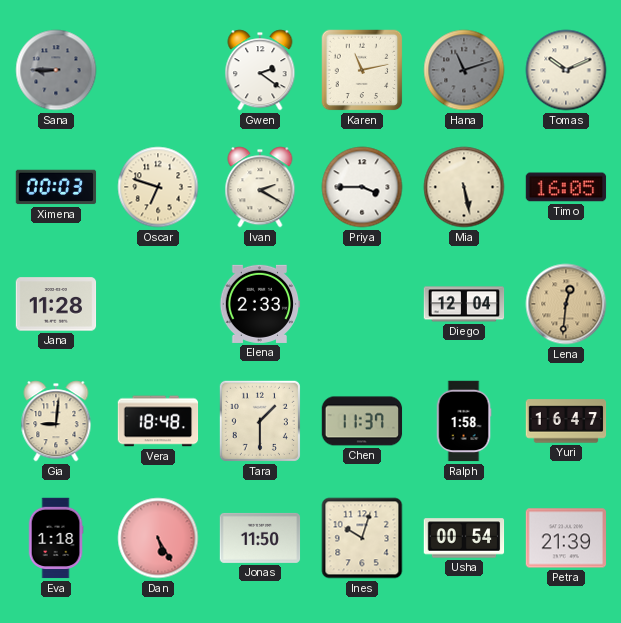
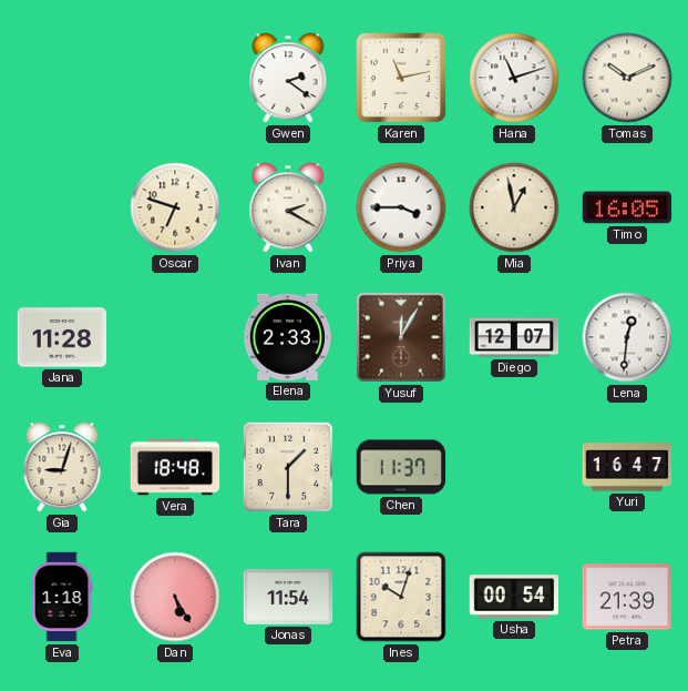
Sana: 8:45 -> none (56, 70)
Hana dial: grey -> white (514, 78)
Ximena: 00:03 -> none (56, 187)
Mia: 5:28 -> 12:58 (514, 207)
Yusuf: none -> 12:05 (401, 337)
Diego: 12:04 -> 12:07 (514, 337)
Lena dial: champagne -> white (627, 337)
Gia: 9:01 -> 9:03 (62, 467)
Ralph: 1:58 -> none (464, 421)
Jonas: 11:50 -> 11:54 (288, 597)
